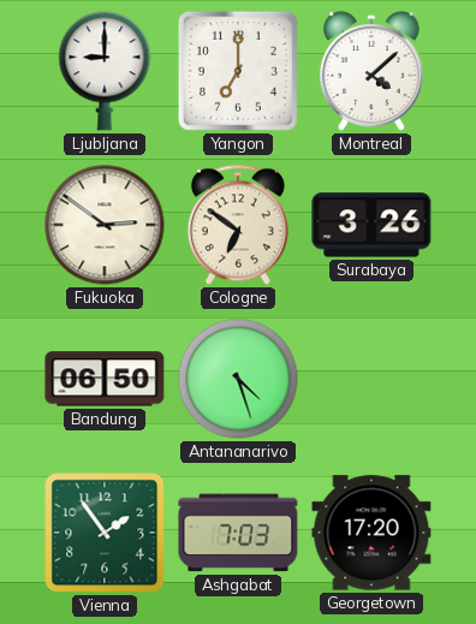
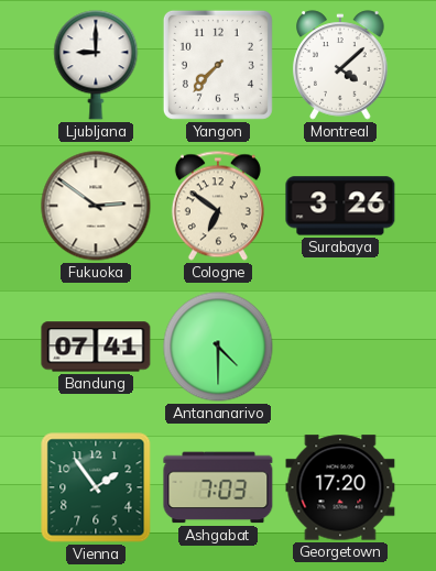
Yangon: 7:00 -> 7:37 (218, 65)
Bandung: 06:50 -> 07:41 (96, 347)
Antananarivo: 4:27 -> 4:30 (218, 347)
